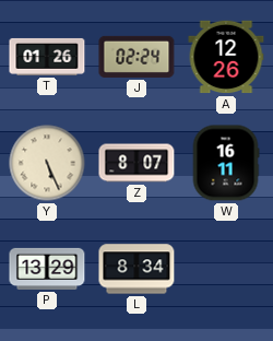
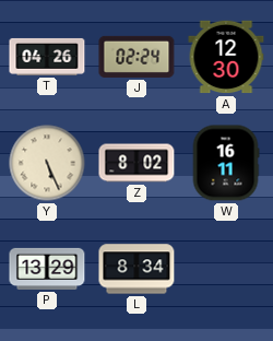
T: 01:26 -> 04:26 (47, 57)
A: 12:26 -> 12:30 (226, 57)
Z: 8:07 -> 8:02 (136, 163)
